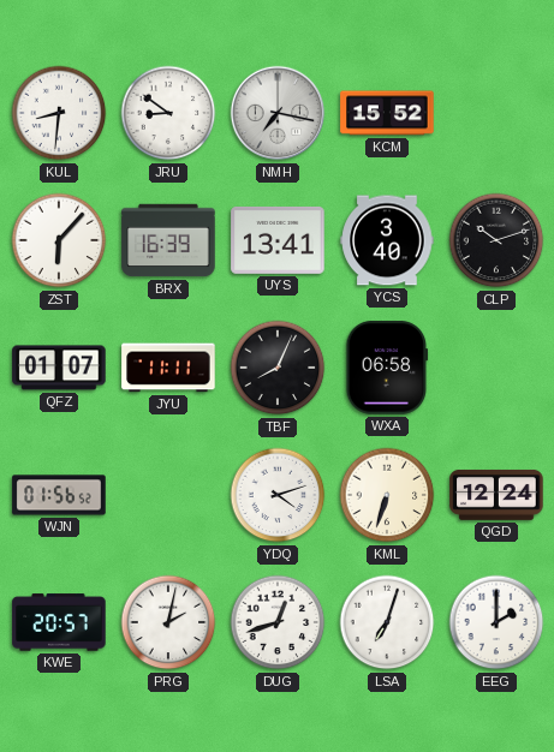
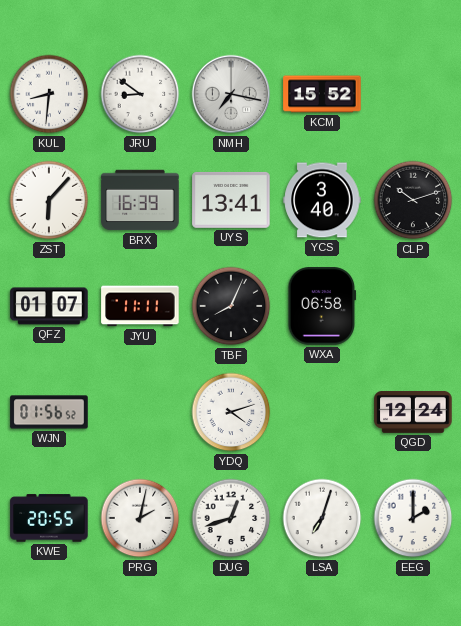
KML: 6:33 -> none (387, 495)
KWE: 20:57 -> 20:55 (49, 518)
